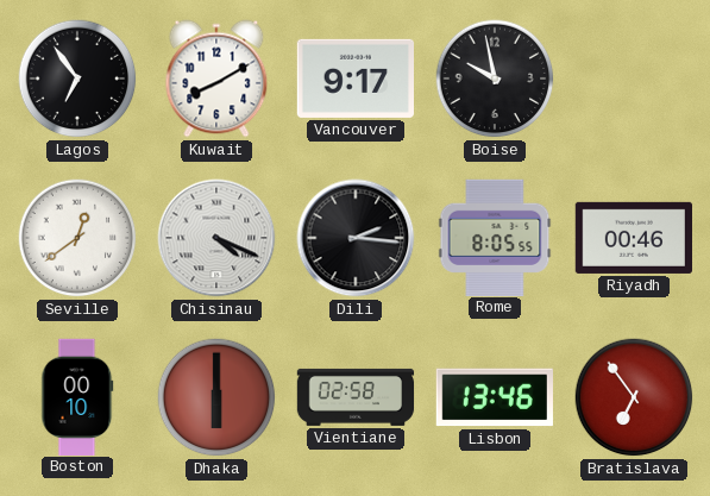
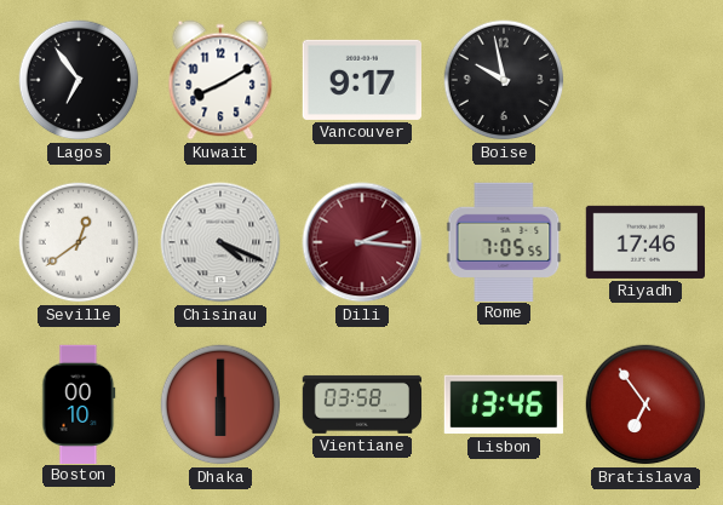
Dili dial: black -> burgundy (362, 242)
Rome: 8:05 -> 7:05 (504, 241)
Riyadh: 00:46 -> 17:46 (644, 242)
Vientiane: 02:58 -> 03:58 (362, 404)
